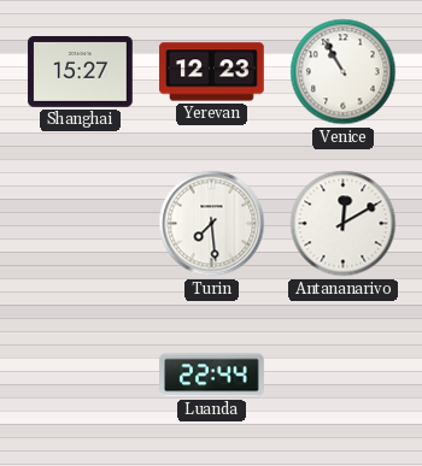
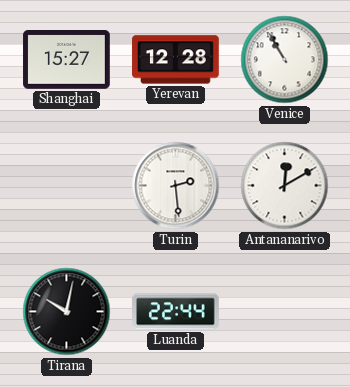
Yerevan: 12:23 -> 12:28 (176, 60)
Turin: 7:29 -> 2:29 (176, 186)
Tirana: none -> 10:02 (67, 312)
